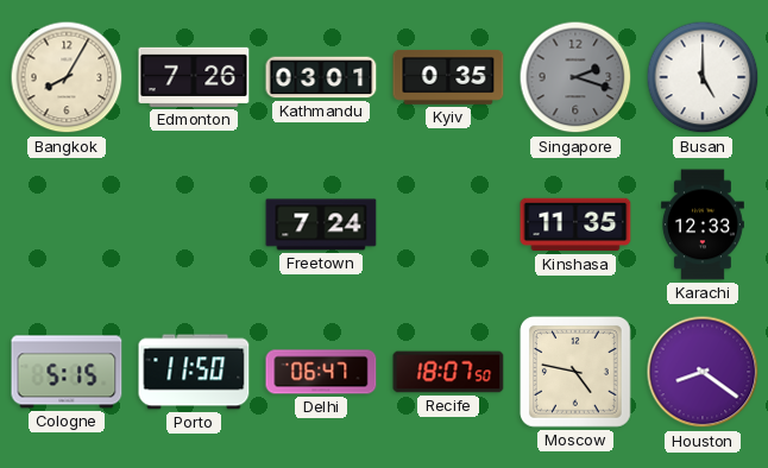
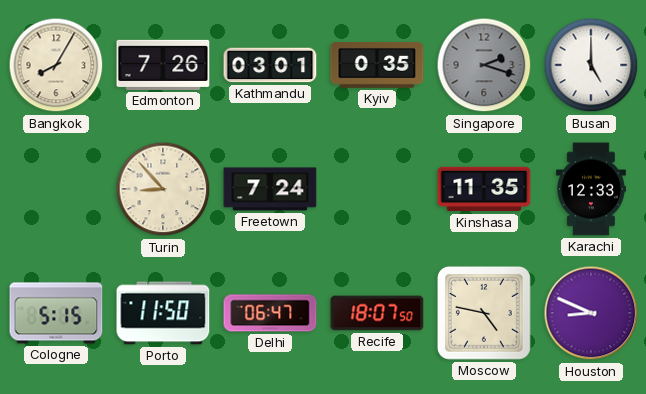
Turin: none -> 8:53 (163, 189)
Houston: 8:21 -> 8:49 (591, 313)
